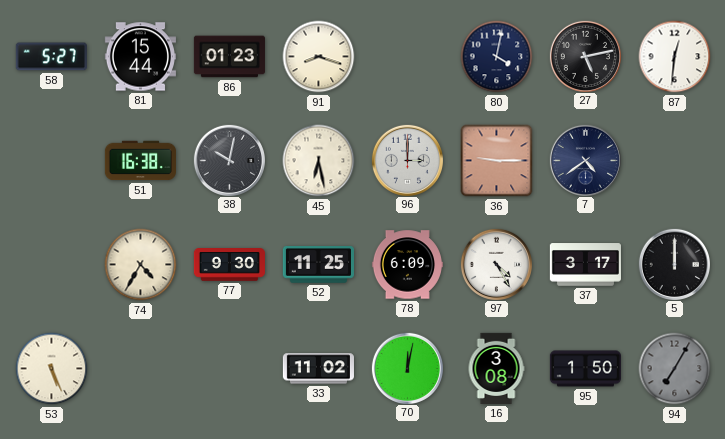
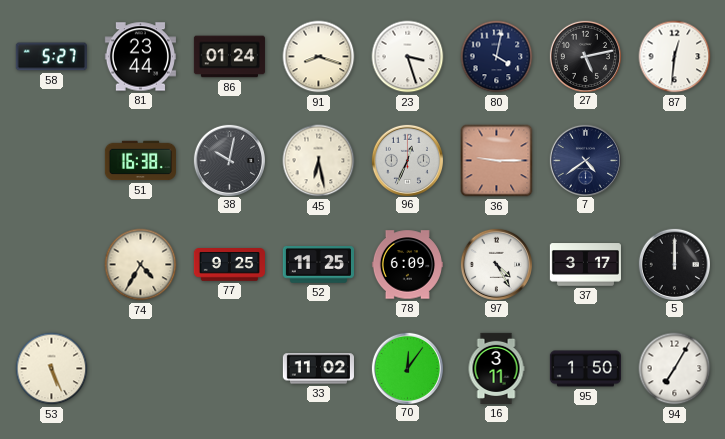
81: 15:44 -> 23:44 (140, 57)
86: 01:23 -> 01:24 (229, 57)
23: none -> 3:27 (408, 57)
96: 3:00 -> 12:34 (407, 160)
77: 9:30 -> 9:25 (229, 265)
70: 12:02 -> 12:06 (407, 368)
16: 3:08 -> 3:11 (496, 368)
94 dial: grey -> white (675, 369)
